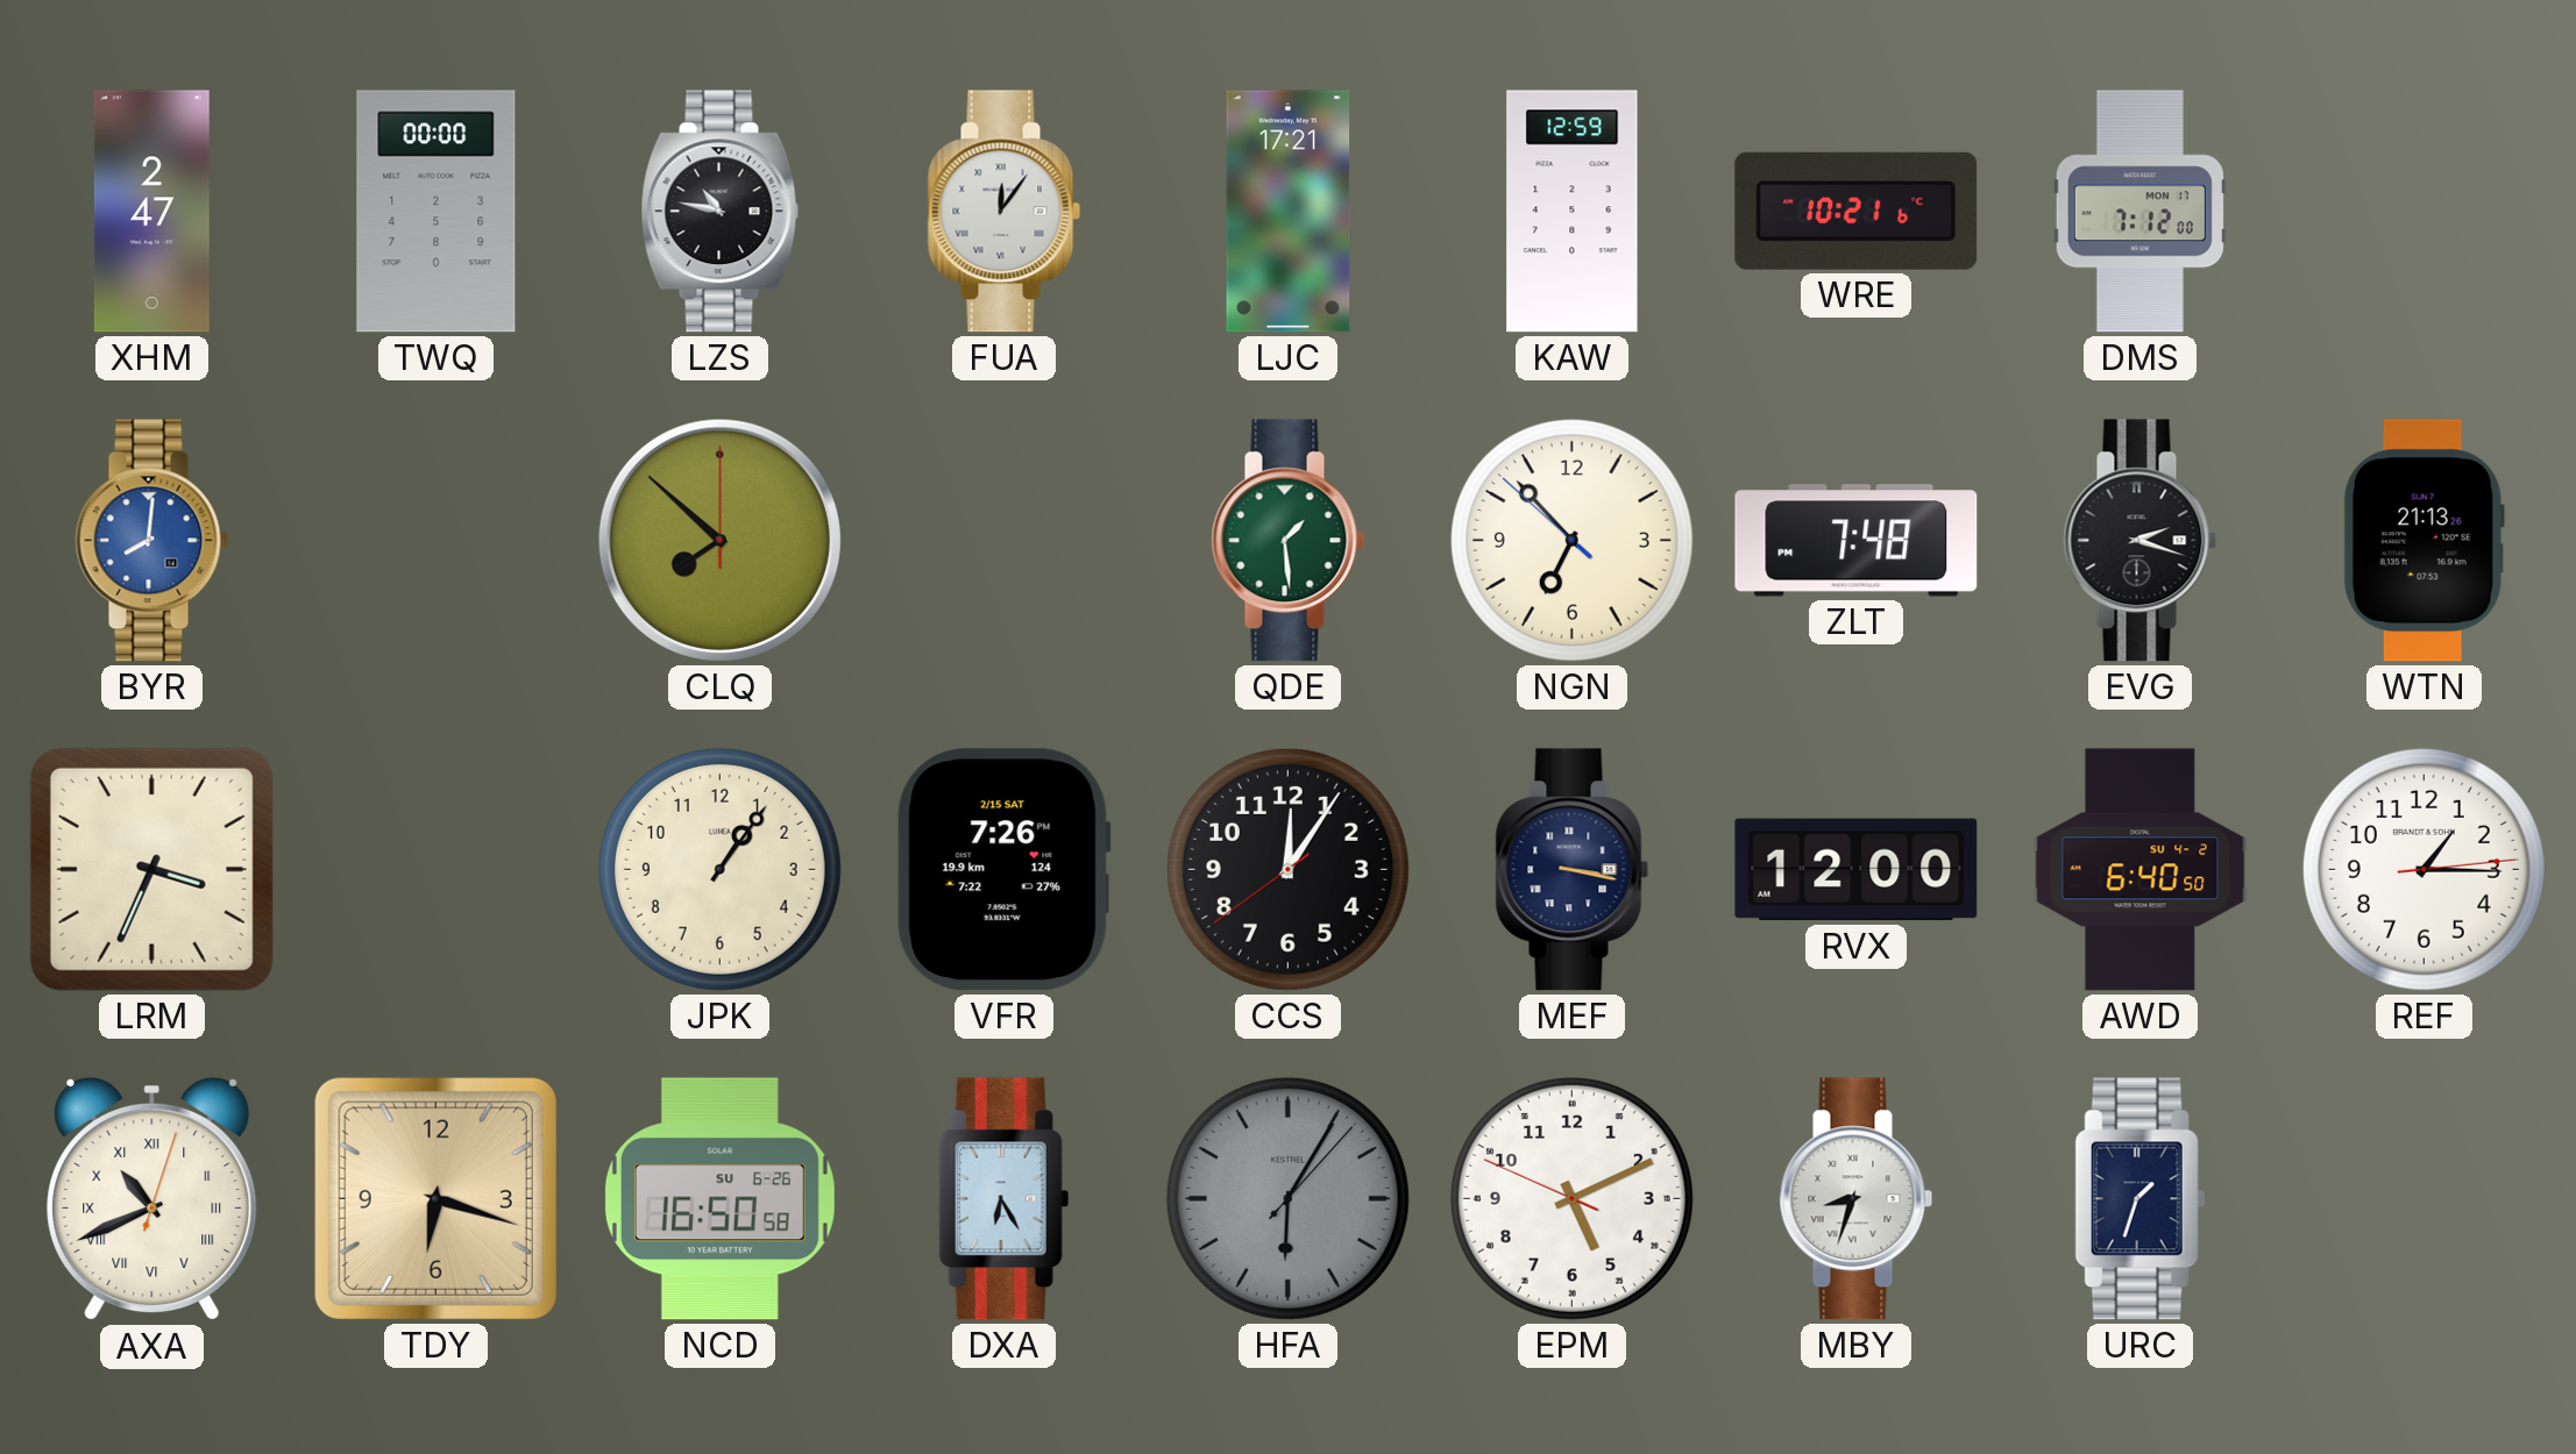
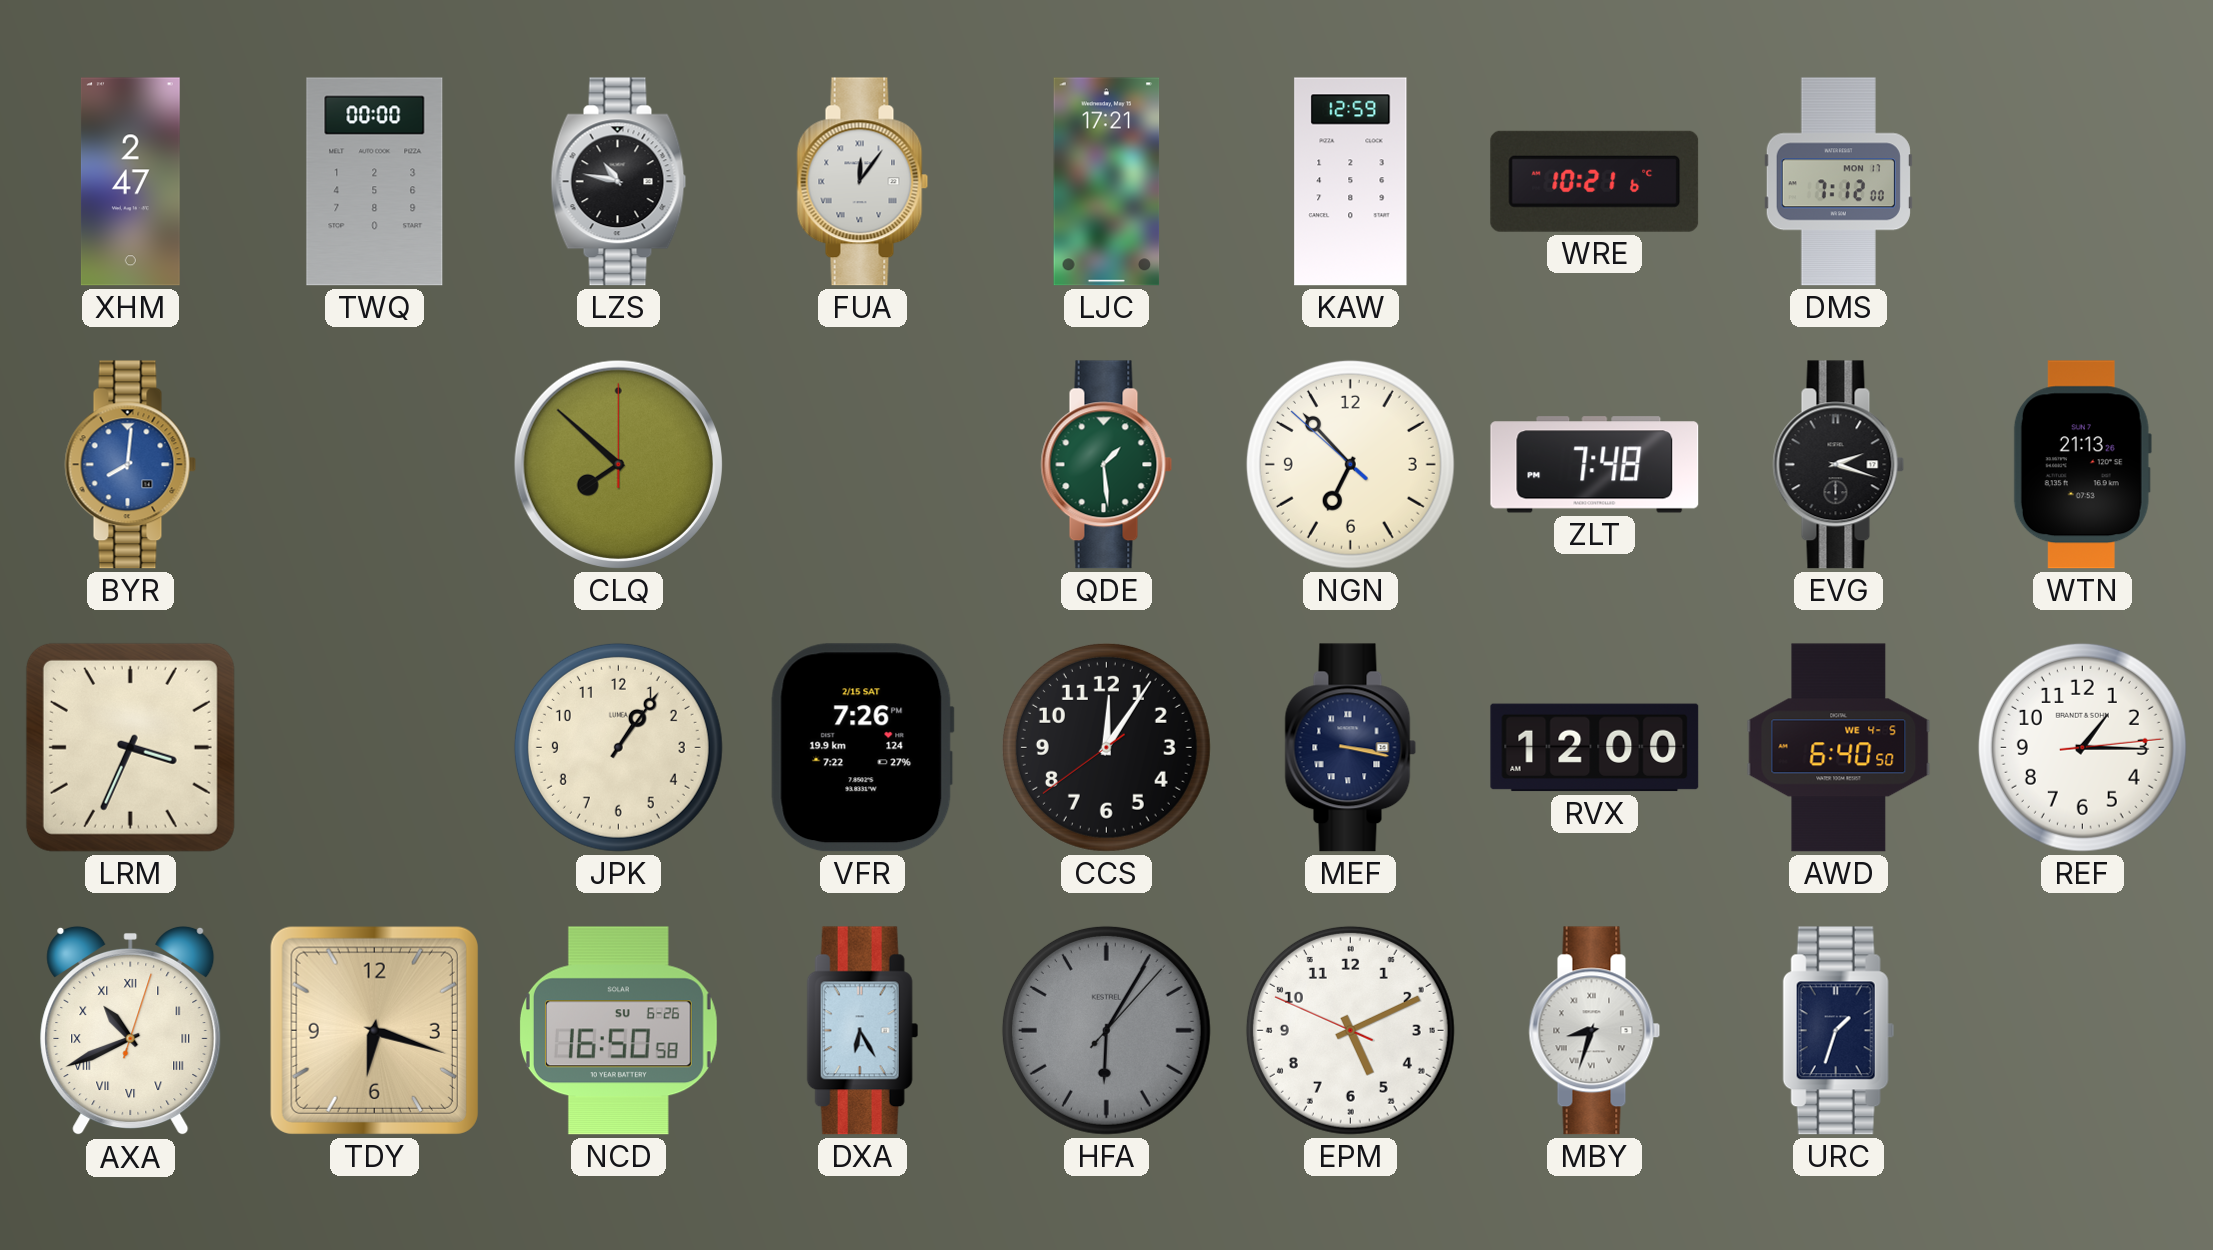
AWD date: SU 4-2 -> WE 4-5 (1839, 748)
